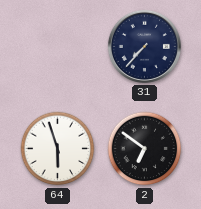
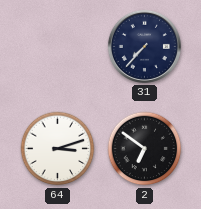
64: 5:57 -> 3:12 (58, 149)
